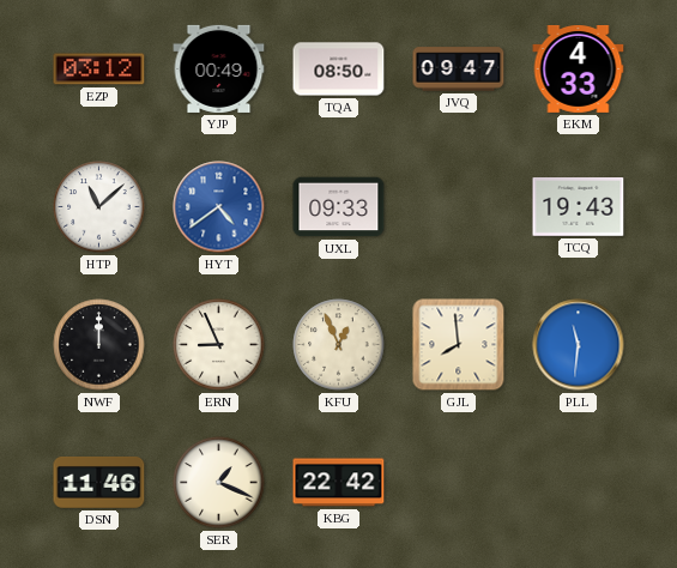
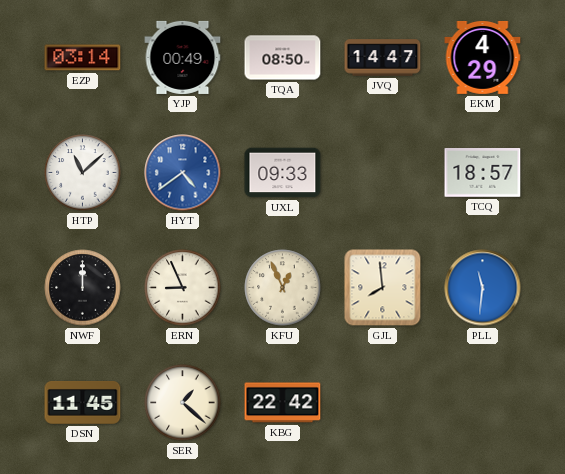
EZP: 03:12 -> 03:14 (83, 58)
JVQ: 09:47 -> 14:47 (383, 58)
EKM: 4:33 -> 4:29 (483, 57)
TCQ: 19:43 -> 18:57 (483, 173)
DSN: 11:46 -> 11:45 (83, 403)
SER: 1:19 -> 1:22 (183, 403)
